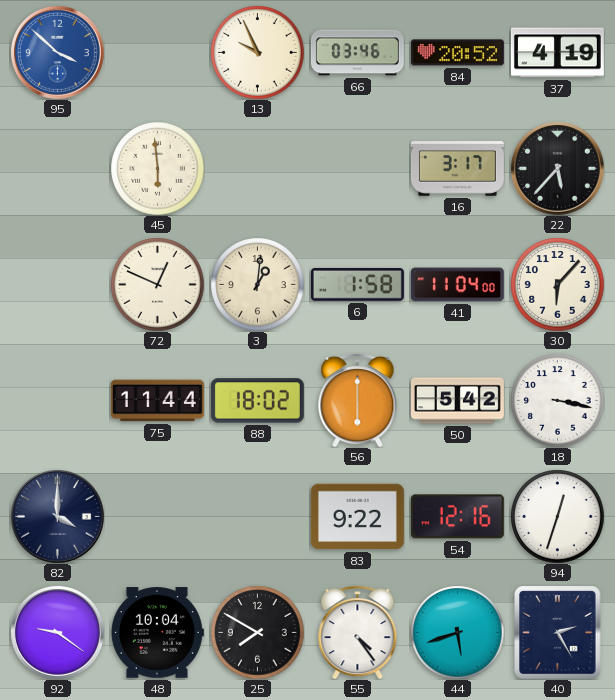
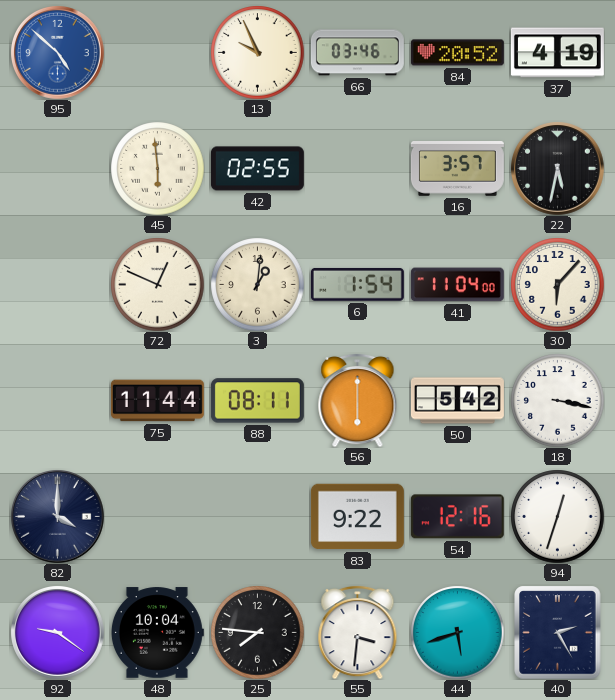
95: 3:52 -> 4:52 (58, 53)
42: none -> 02:55 (257, 169)
16: 3:17 -> 3:57 (457, 169)
22: 5:37 -> 5:32 (558, 169)
6: 1:58 -> 1:54 (357, 285)
88: 18:02 -> 08:11 (257, 401)
25: 7:50 -> 7:46 (257, 632)
55: 4:24 -> 3:31 (358, 632)
